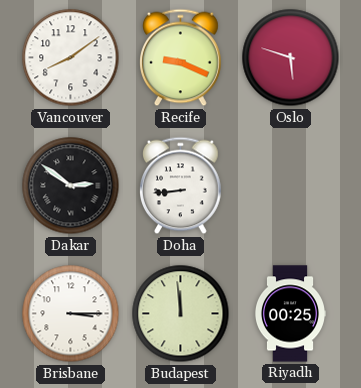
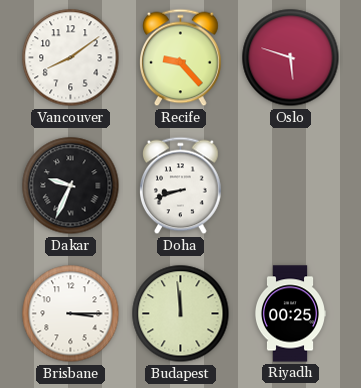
Recife: 9:19 -> 9:23 (181, 58)
Dakar: 2:51 -> 9:34 (71, 186)
Doha: 8:44 -> 8:42 (181, 186)
